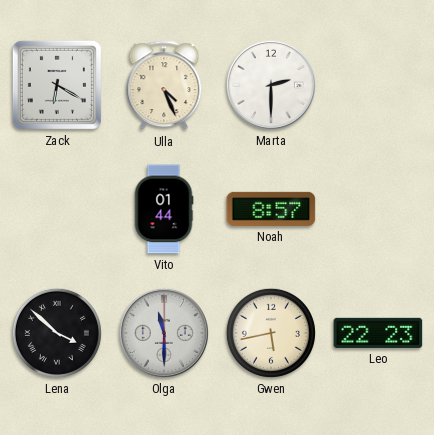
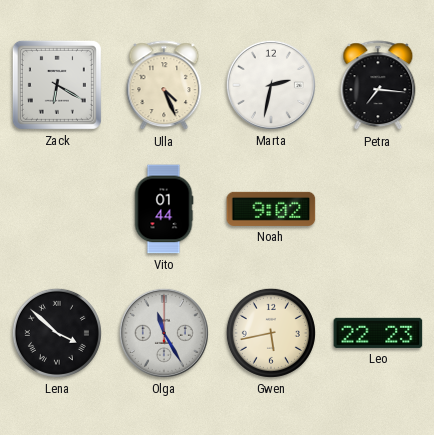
Marta: 2:30 -> 2:32 (271, 85)
Petra: none -> 7:16 (378, 86)
Noah: 8:57 -> 9:02 (271, 209)
Olga: 11:30 -> 11:25 (164, 333)
